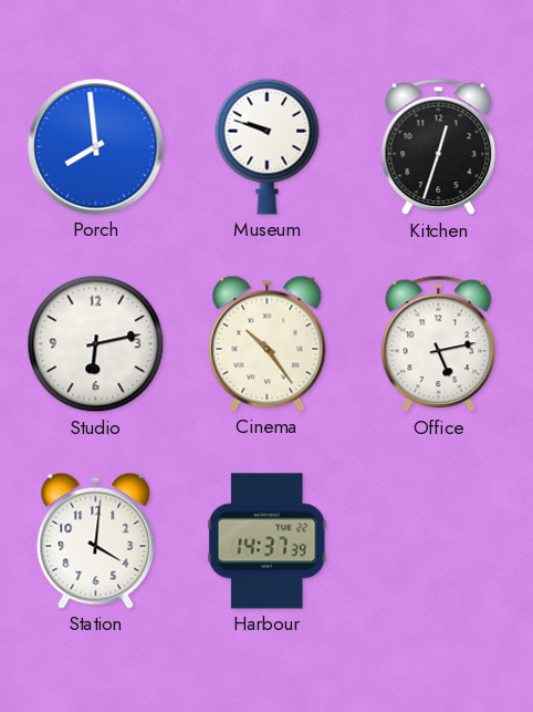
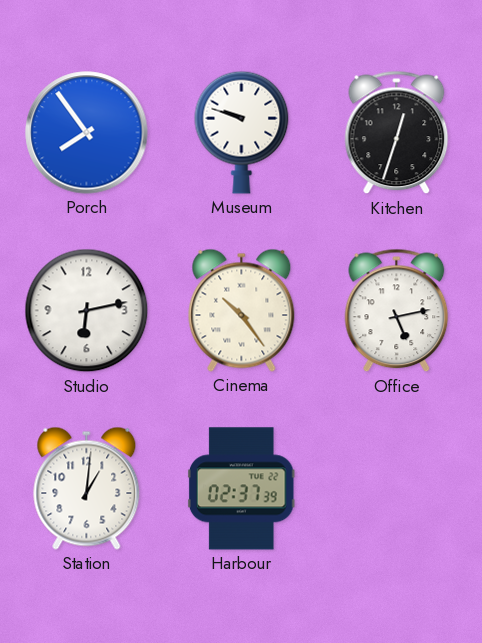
Porch: 7:59 -> 7:54 (87, 133)
Station: 4:01 -> 1:01 (87, 488)
Harbour: 14:37 -> 02:37 (241, 489)
